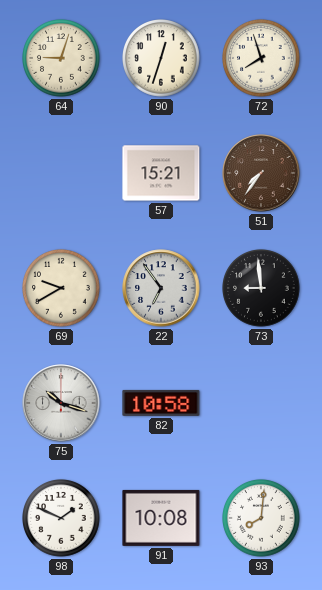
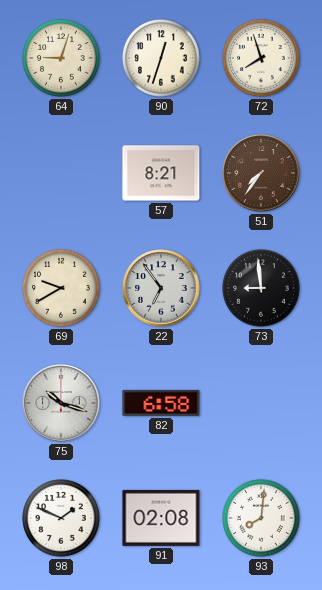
57: 15:21 -> 8:21 (161, 173)
82: 10:58 -> 6:58 (161, 403)
91: 10:08 -> 02:08 (161, 518)
